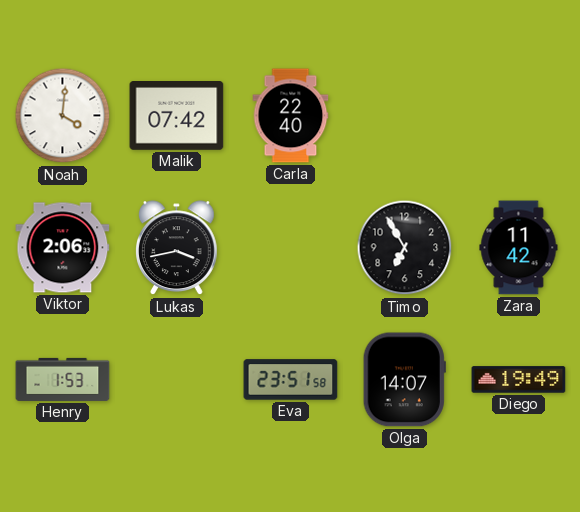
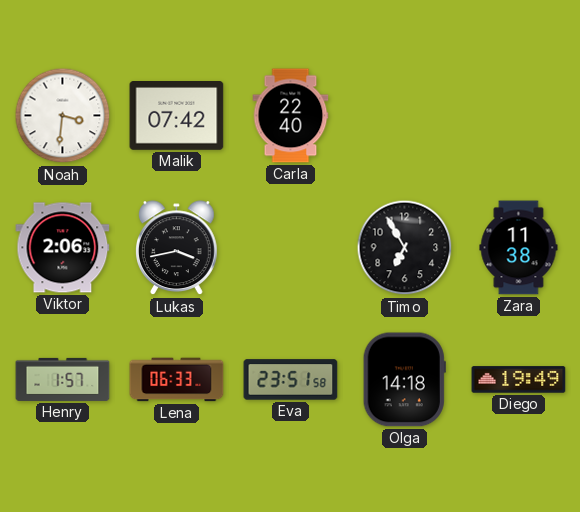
Noah: 4:01 -> 3:31 (63, 116)
Zara: 11:42 -> 11:38 (519, 248)
Henry: 1:53 -> 1:57 (63, 379)
Lena: none -> 06:33 (177, 380)
Olga: 14:07 -> 14:18 (404, 380)
